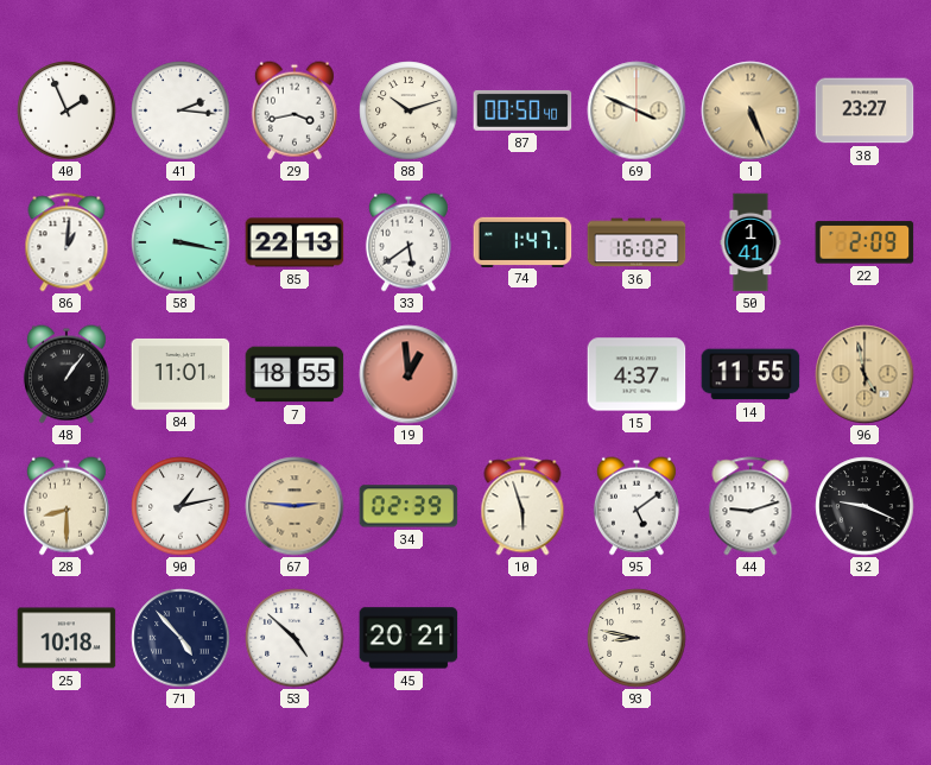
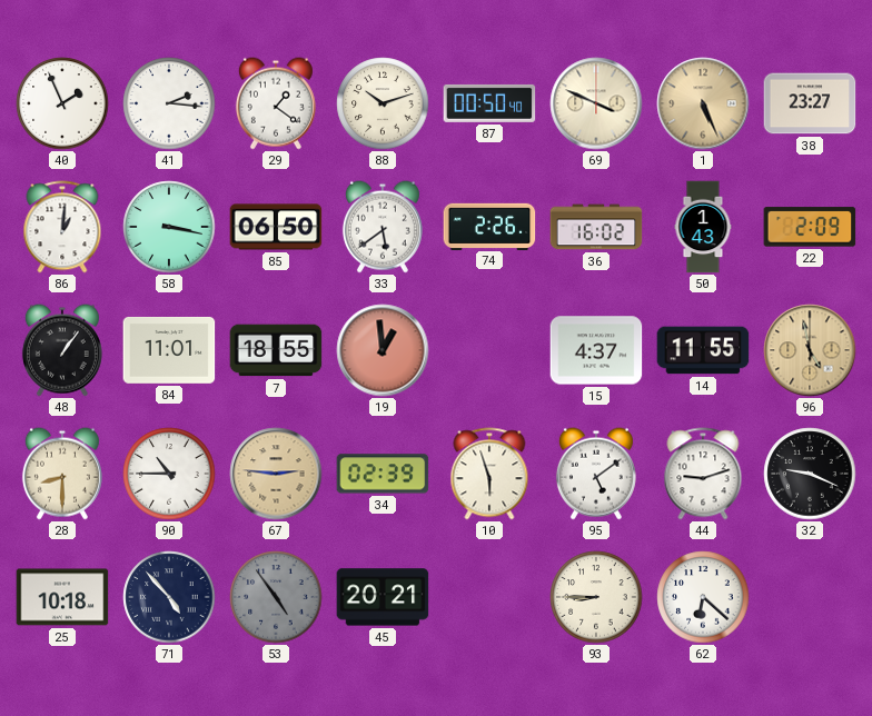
29: 3:43 -> 1:21 (276, 103)
85: 22:13 -> 06:50 (276, 227)
74: 1:47 -> 2:26 (489, 226)
50: 1:41 -> 1:43 (703, 227)
90: 1:13 -> 10:45 (169, 474)
53: 4:52 -> 4:54 (276, 597)
53 dial: white -> grey (276, 597)
93: 8:47 -> 8:45 (596, 597)
62: none -> 6:22 (703, 597)
